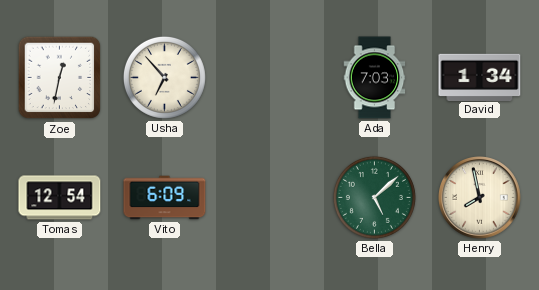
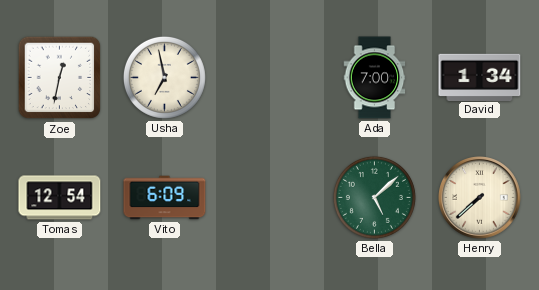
Usha: 6:53 -> 6:58 (164, 77)
Ada: 7:03 -> 7:00 (375, 78)
Henry: 7:58 -> 7:38 (480, 198)
